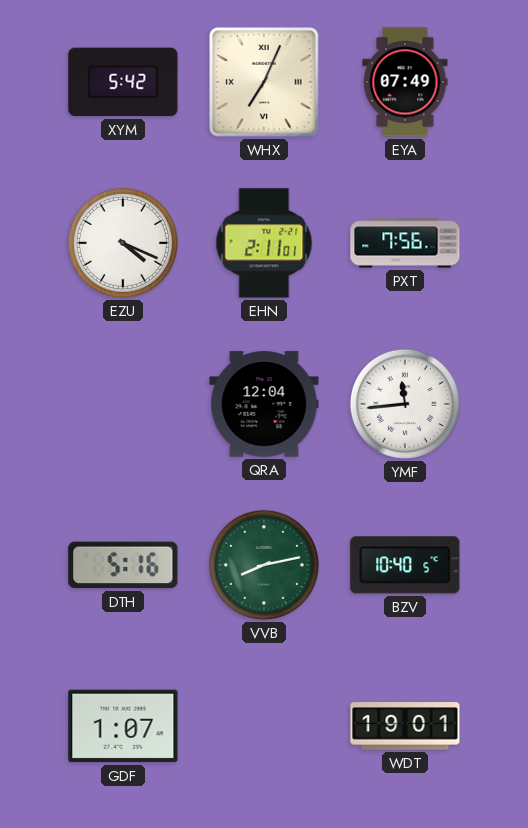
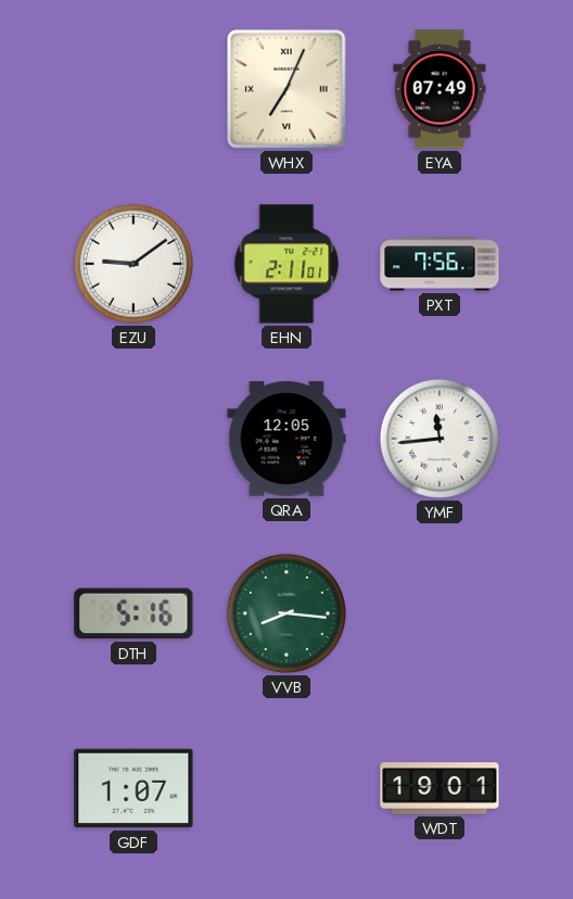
XYM: 5:42 -> none (123, 82)
EZU: 4:19 -> 9:09 (133, 264)
QRA: 12:04 -> 12:05 (286, 439)
VVB: 8:13 -> 8:16 (286, 613)
BZV: 10:40 -> none (405, 565)
